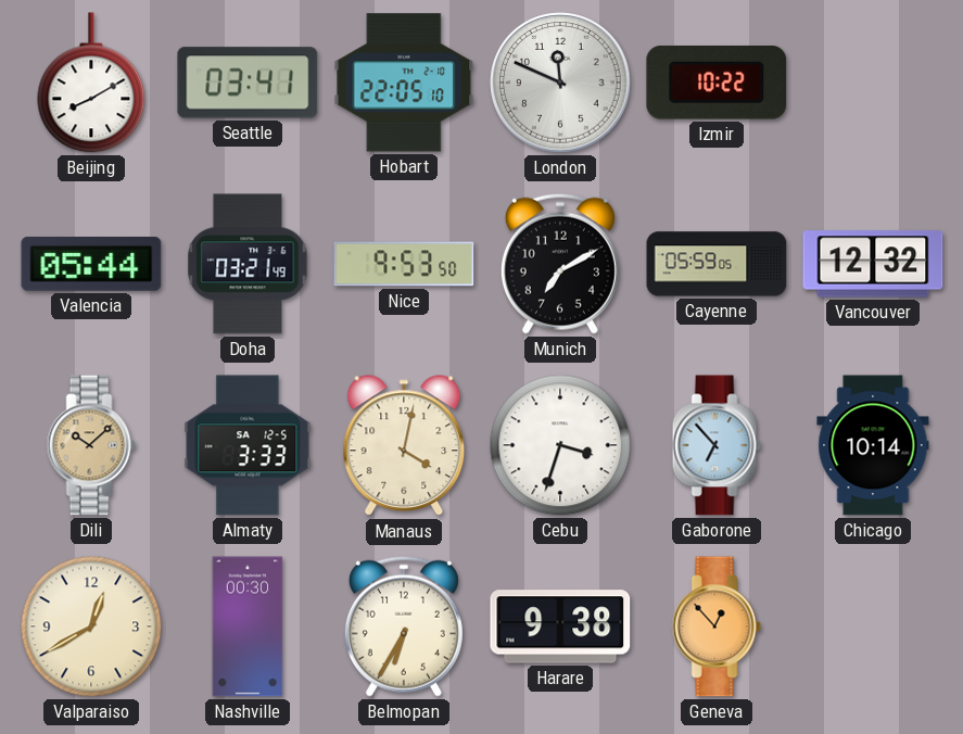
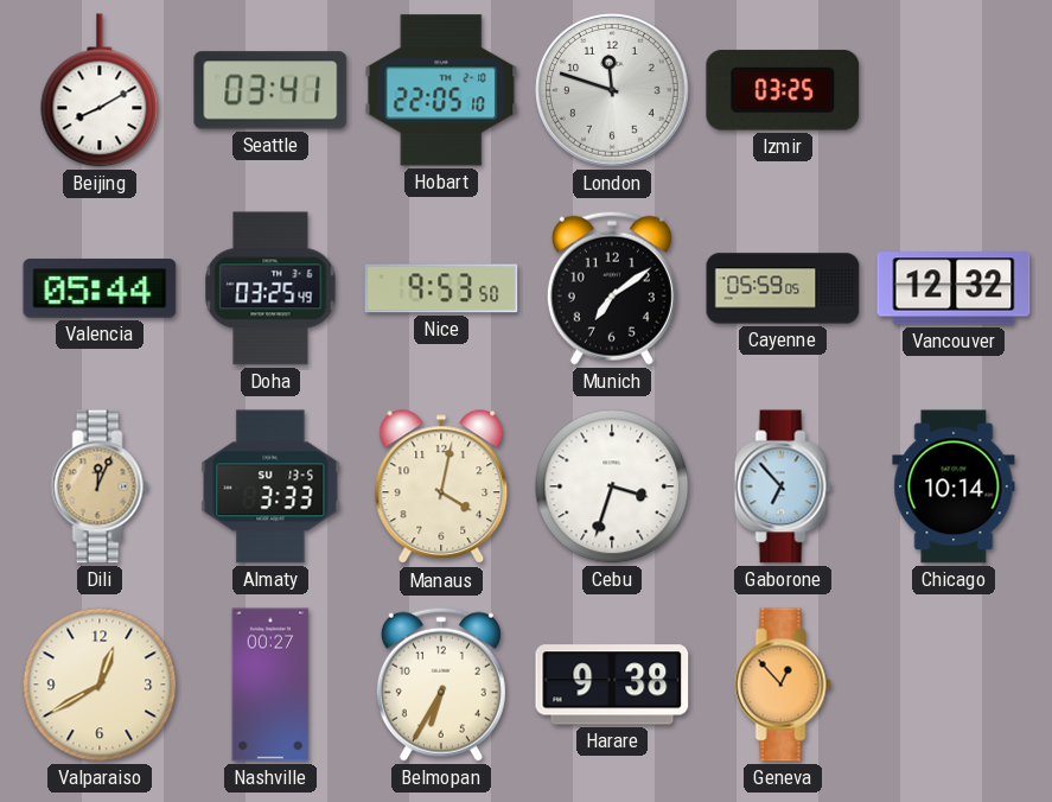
London: 11:49 -> 11:48 (612, 90)
Izmir: 10:22 -> 03:25 (783, 90)
Doha: 03:21 -> 03:25 (270, 288)
Munich: 7:10 -> 7:09 (612, 288)
Dili: 10:08 -> 12:04 (100, 486)
Almaty date: SA 12-5 -> SU 13-5 (270, 486)
Nashville: 00:30 -> 00:27 (270, 685)
